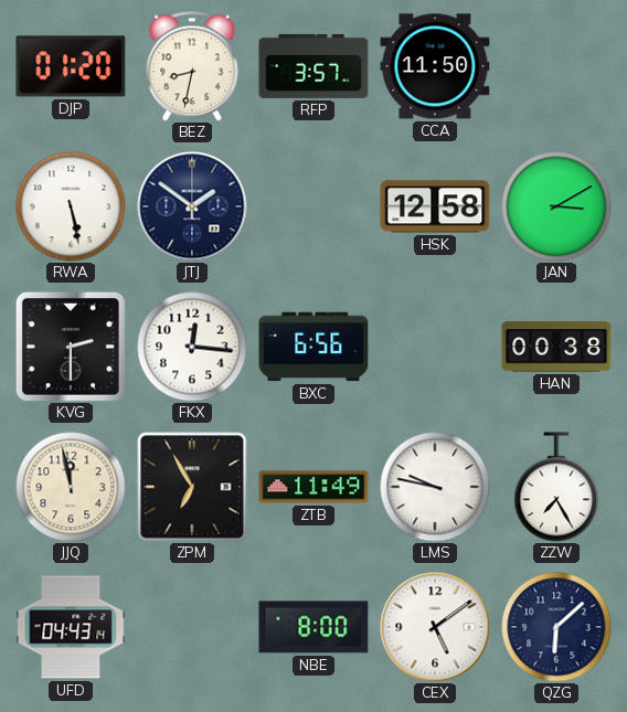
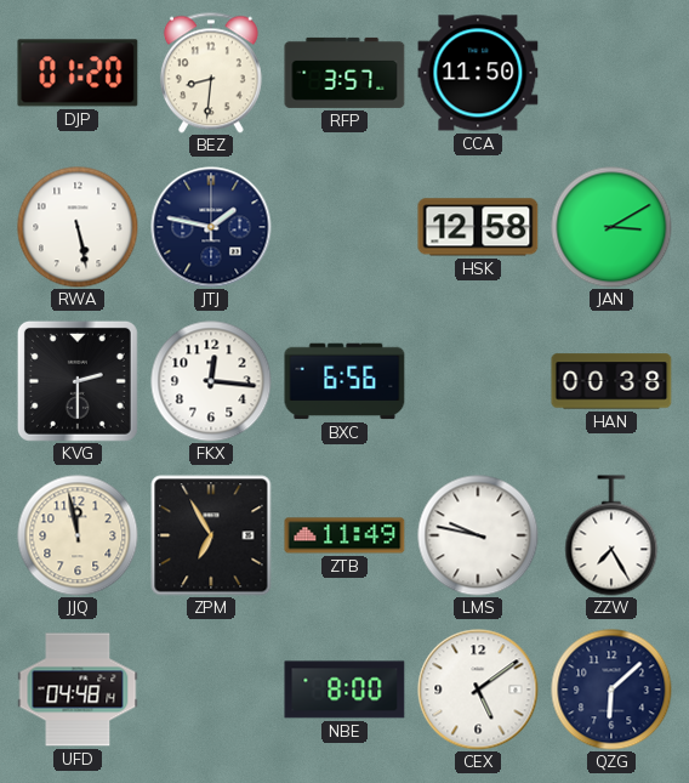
BEZ: 8:32 -> 8:31 (211, 73)
JTJ: 1:51 -> 1:47 (211, 227)
UFD: 04:43 -> 04:48 (78, 690)
